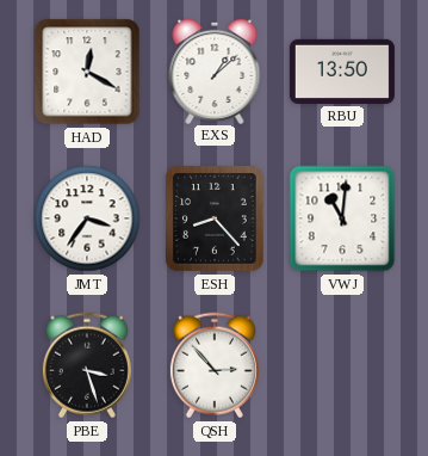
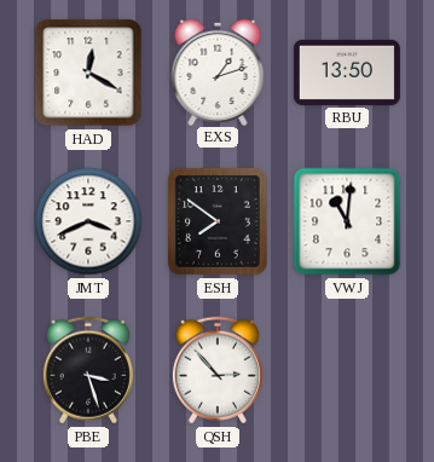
EXS: 1:08 -> 1:12 (218, 71)
JMT: 3:36 -> 3:41 (88, 221)
ESH: 8:23 -> 7:51 (219, 223)
